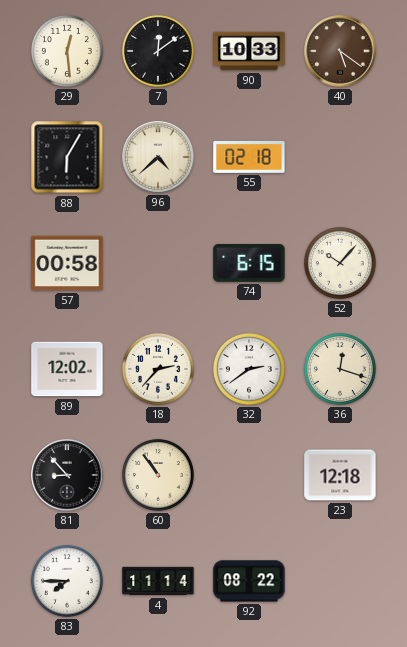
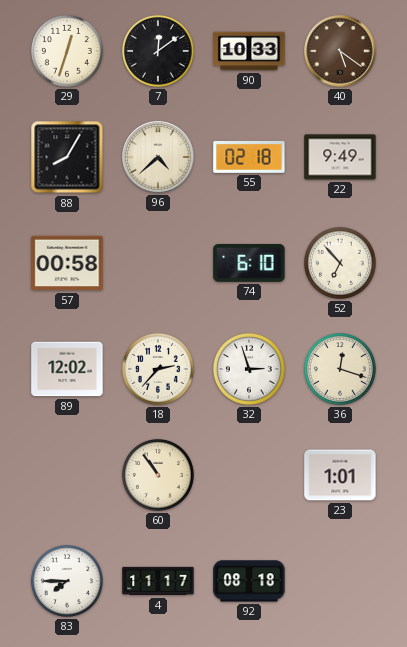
29: 12:29 -> 12:33 (67, 51)
88: 6:05 -> 8:05 (67, 157)
22: none -> 9:49 (340, 157)
74: 6:15 -> 6:10 (249, 263)
52: 10:07 -> 6:53 (340, 263)
32: 2:39 -> 2:57 (249, 369)
81: 8:53 -> none (67, 475)
23: 12:18 -> 1:01 (340, 475)
4: 11:14 -> 11:17 (158, 581)
92: 08:22 -> 08:18 (249, 581)
